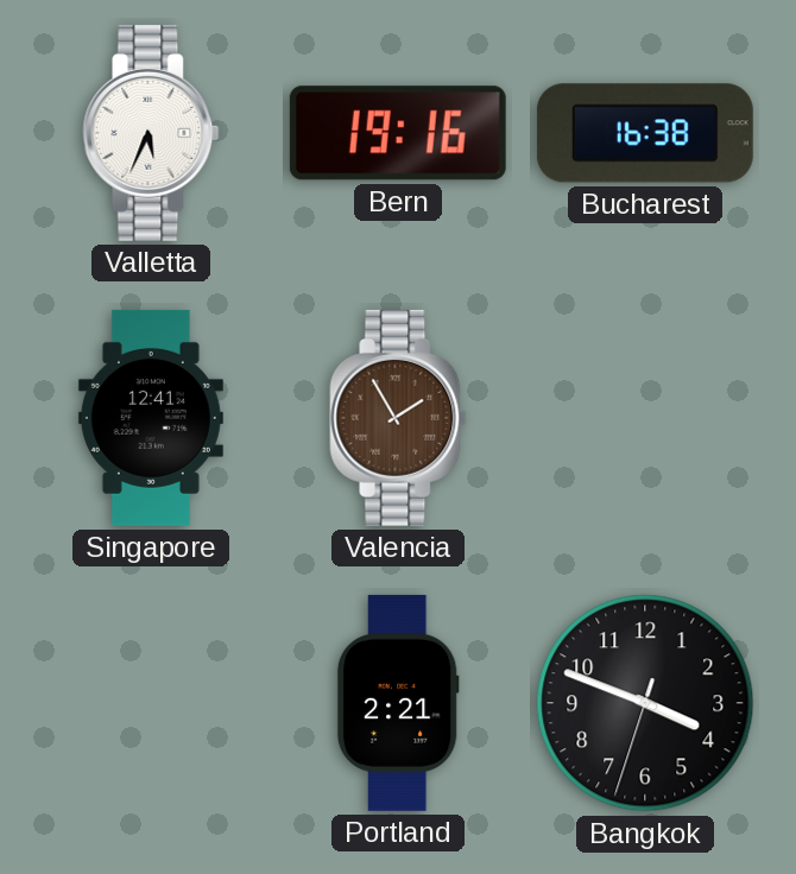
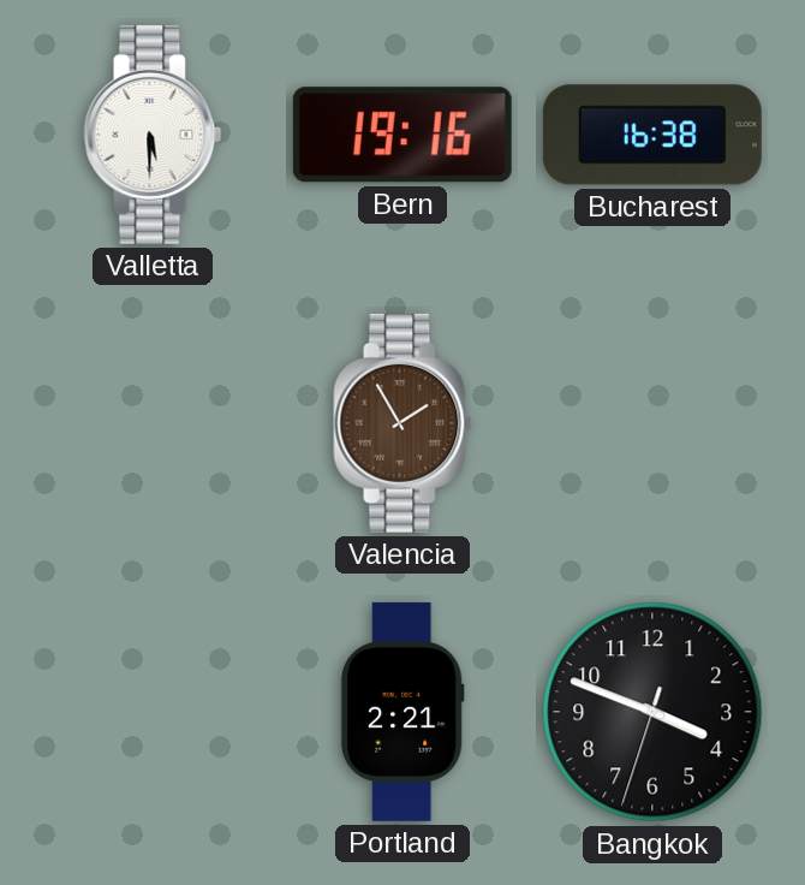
Valletta: 5:34 -> 5:30 (153, 135)
Singapore: 12:41 -> none (151, 418)
